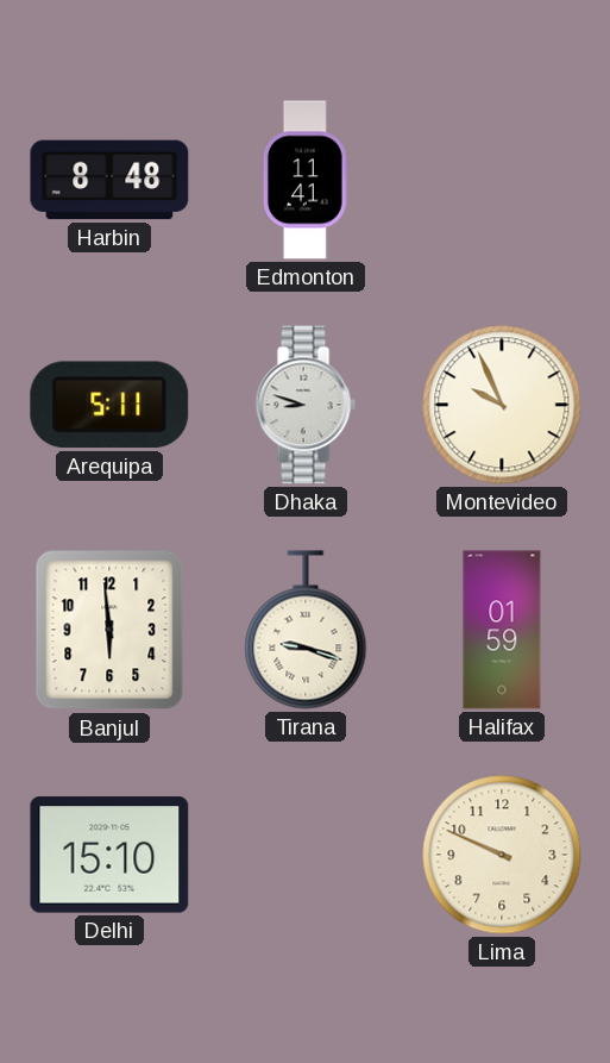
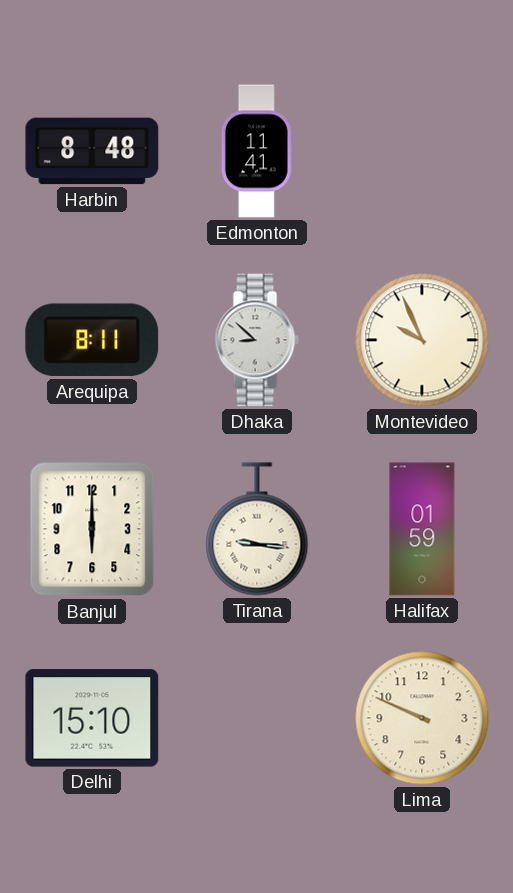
Arequipa: 5:11 -> 8:11 (92, 340)
Dhaka: 8:48 -> 8:52 (257, 340)
Banjul: 5:59 -> 6:00 (92, 529)
Tirana: 9:18 -> 9:16 (257, 529)
